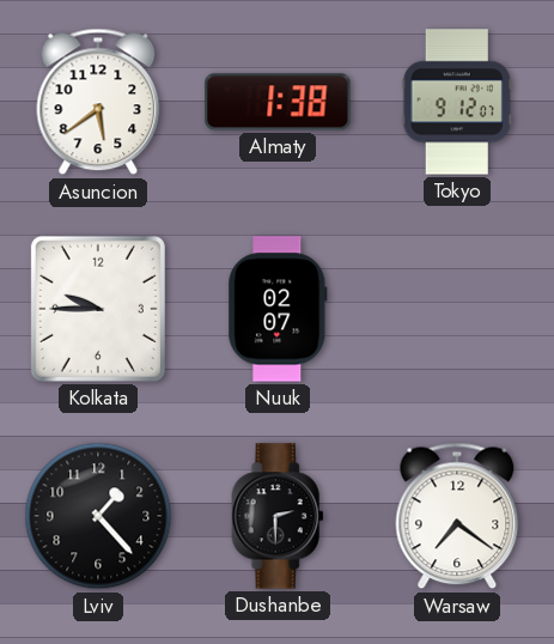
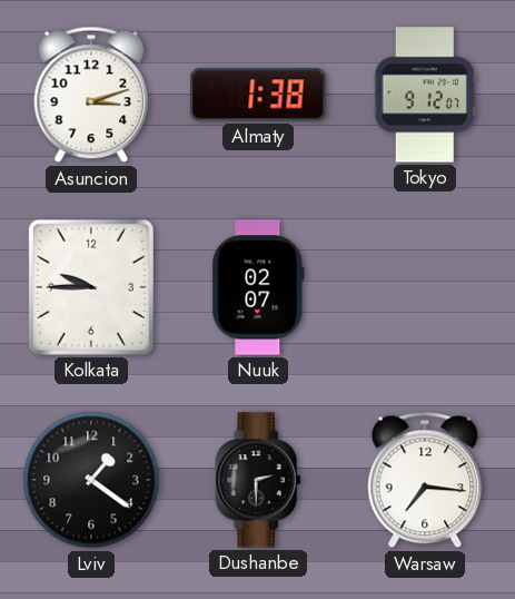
Asuncion: 5:39 -> 3:12 (91, 95)
Lviv: 1:23 -> 1:21 (91, 480)
Warsaw: 7:21 -> 7:16 (425, 480)
